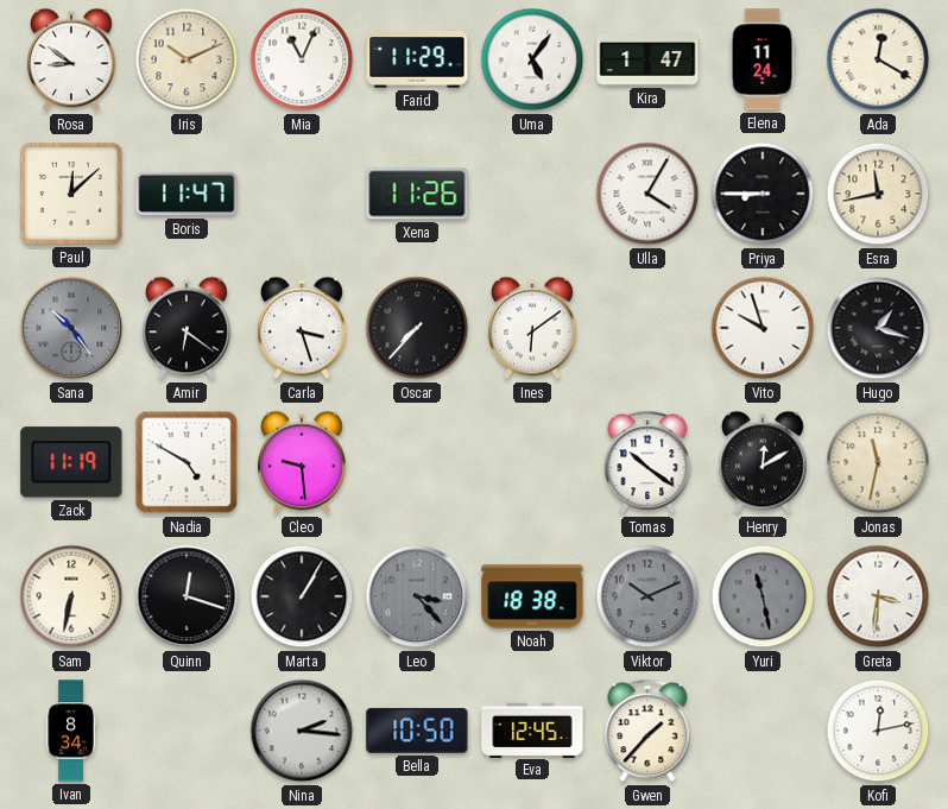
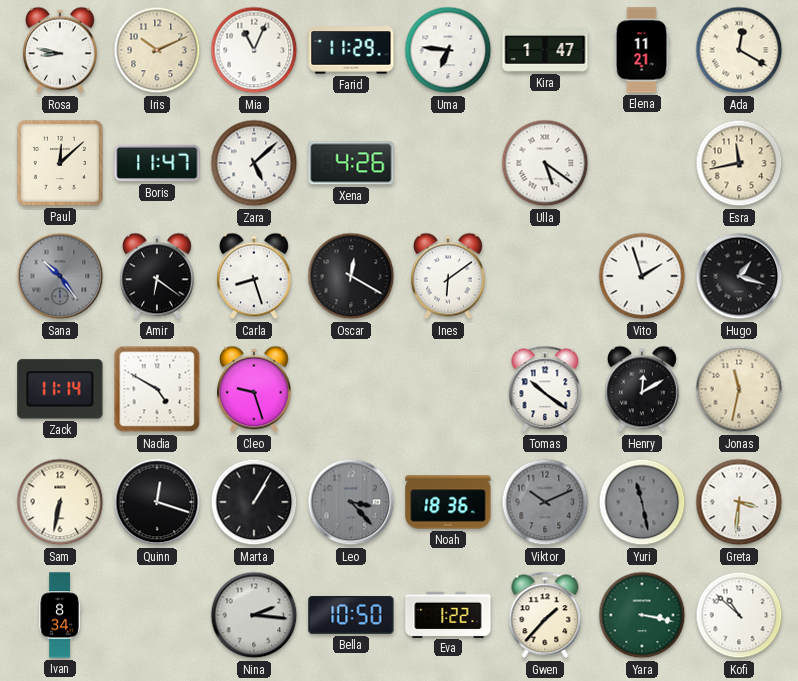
Rosa: 8:51 -> 8:47 (61, 50)
Uma: 5:06 -> 6:46 (448, 50)
Elena: 11:24 -> 11:21 (642, 50)
Zara: none -> 5:08 (254, 163)
Xena: 11:26 -> 4:26 (351, 163)
Ulla: 4:05 -> 5:21 (545, 163)
Priya: 8:45 -> none (763, 194)
Carla: 3:27 -> 8:27 (255, 276)
Oscar: 7:37 -> 12:20 (351, 276)
Vito: 9:57 -> 1:57 (642, 276)
Zack: 11:19 -> 11:14 (60, 389)
Cleo: 9:29 -> 9:27 (255, 389)
Noah: 18:38 -> 18:36 (448, 502)
Eva: 12:45 -> 1:22 (448, 614)
Yara: none -> 3:17 (642, 615)
Kofi: 12:13 -> 10:52 (739, 615)
